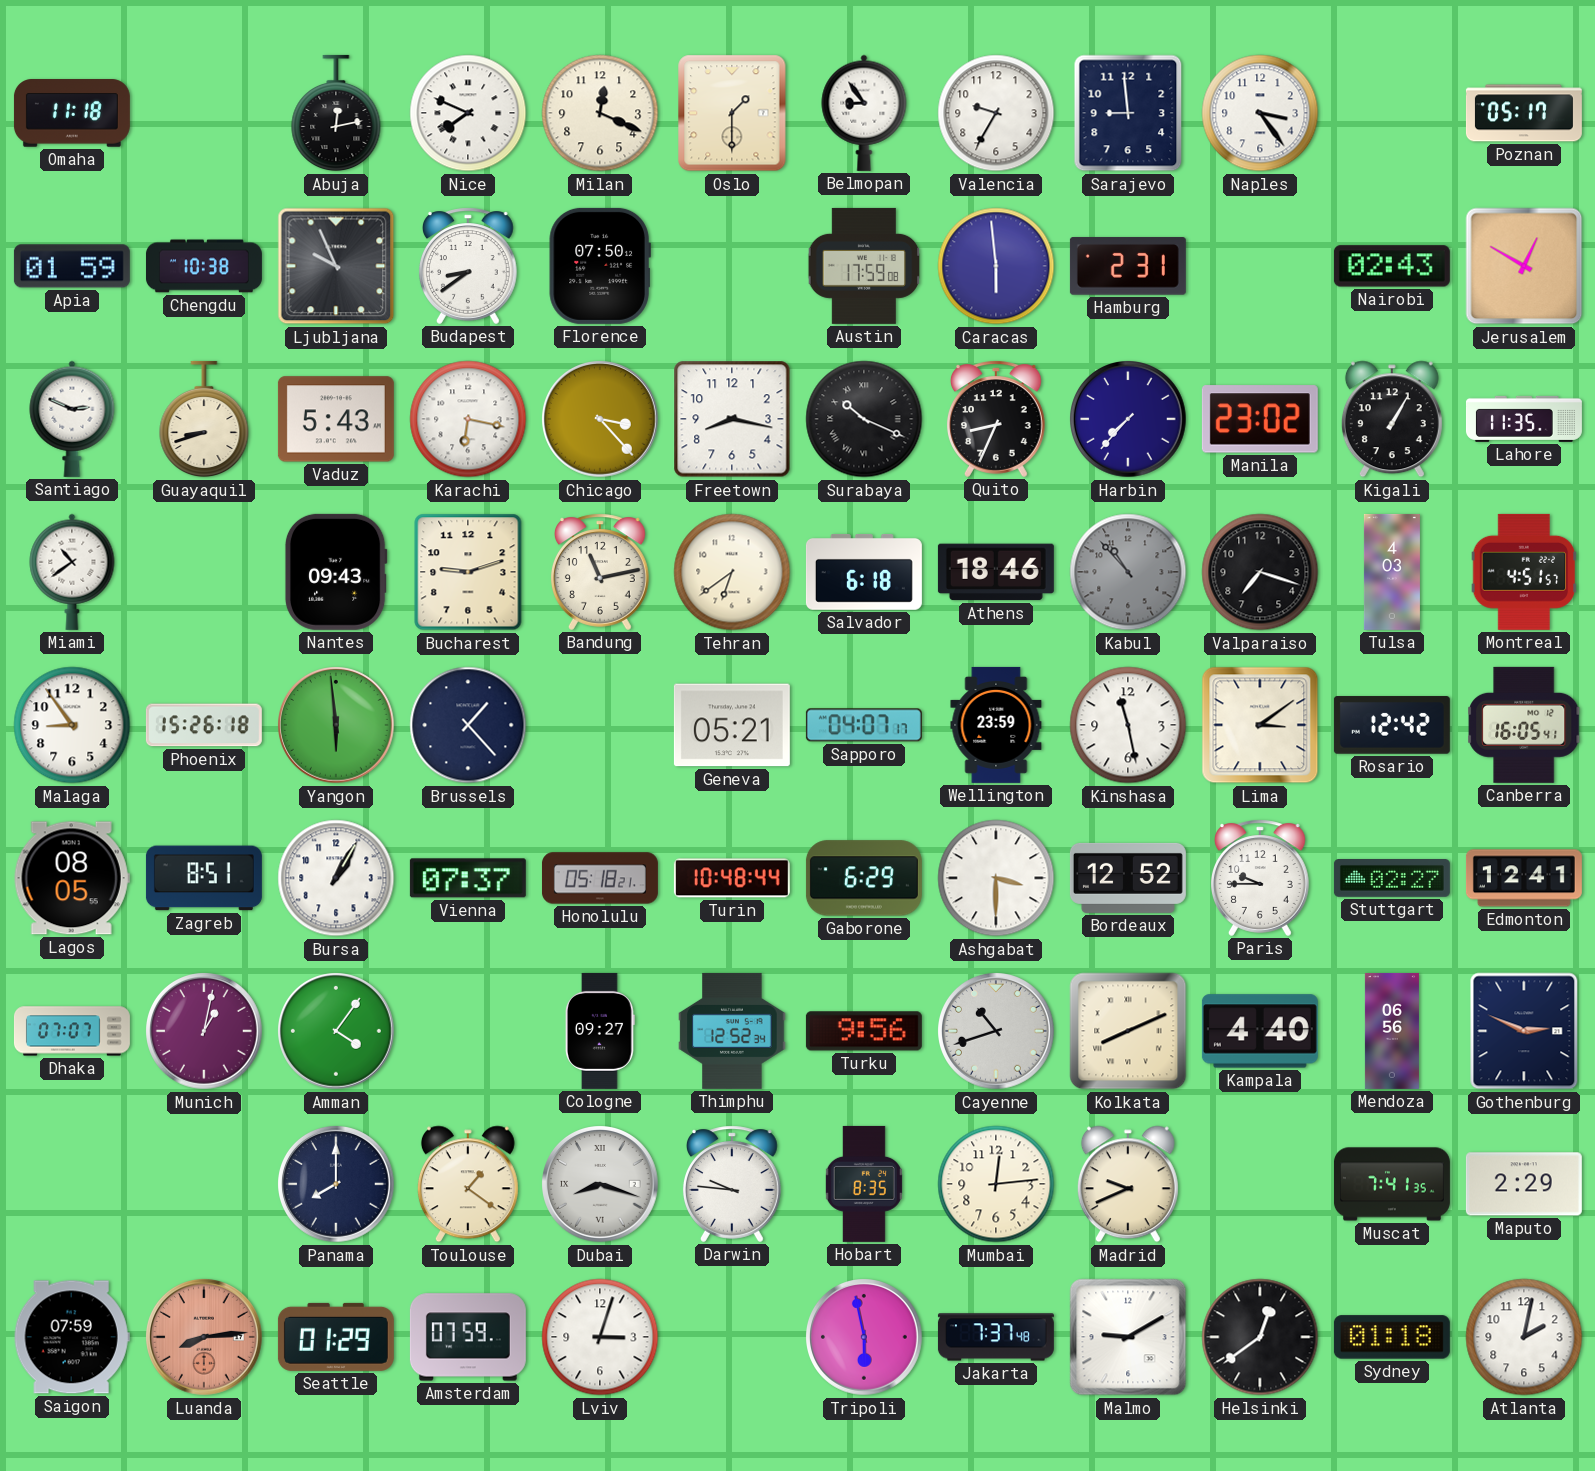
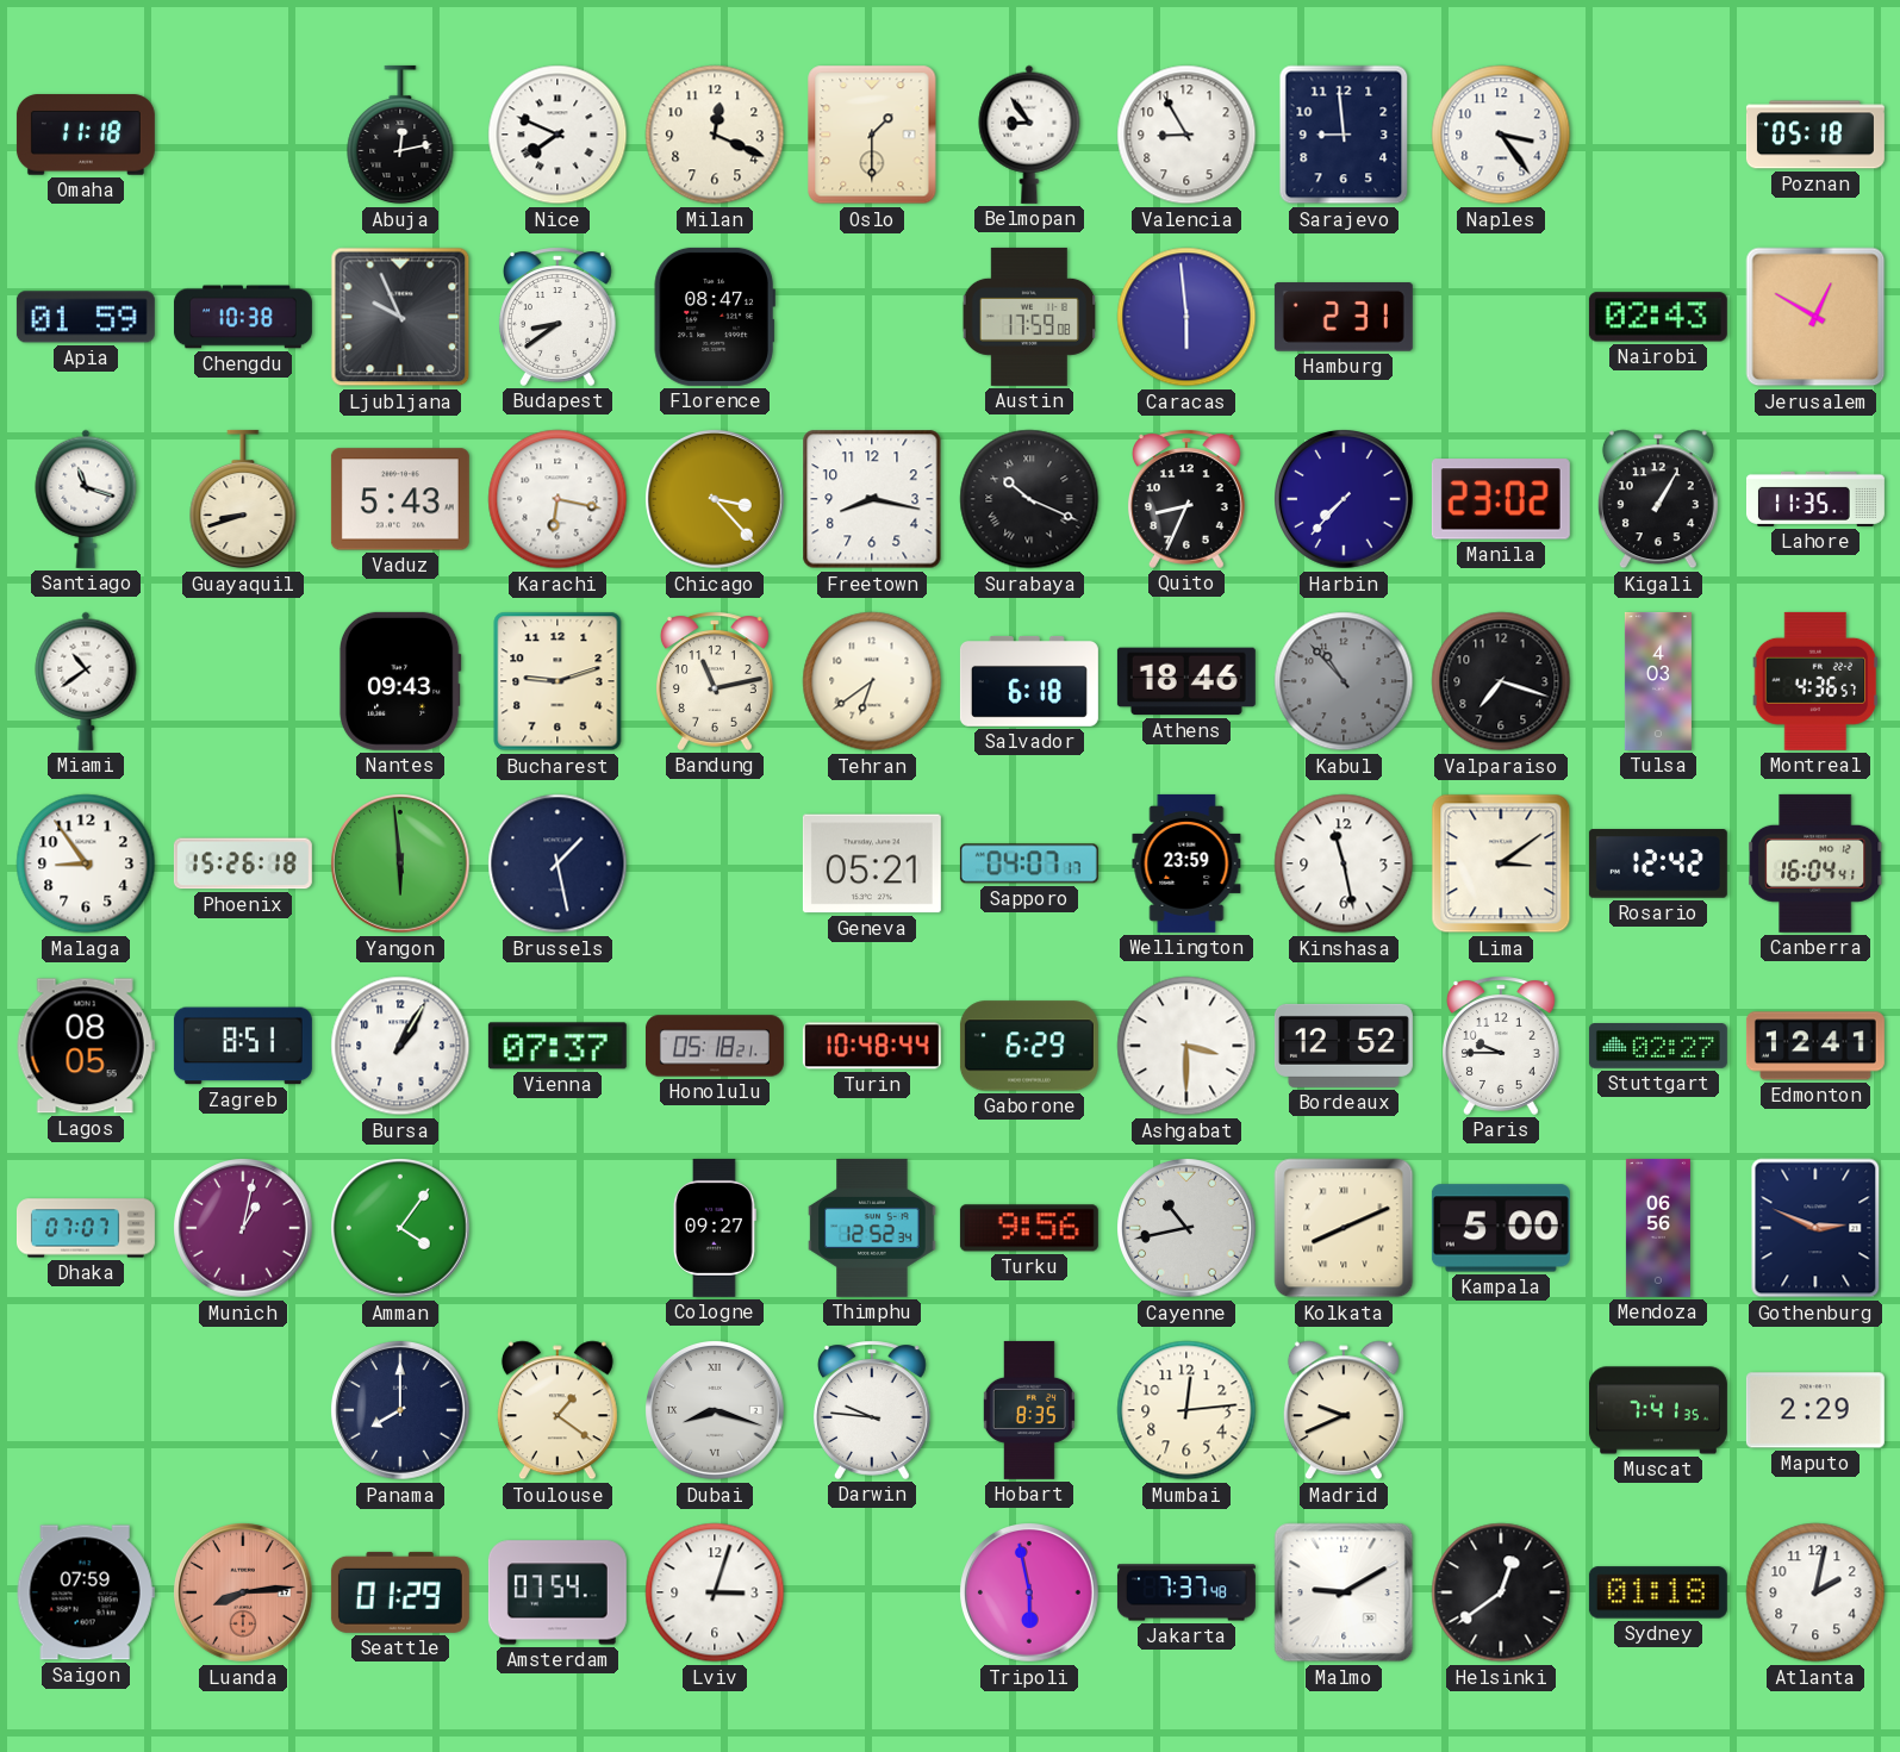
Valencia: 9:35 -> 8:55 (1186, 135)
Poznan: 05:17 -> 05:18 (1815, 135)
Florence: 07:50 -> 08:47 (715, 317)
Santiago: 2:49 -> 11:18 (86, 499)
Montreal: 4:51 -> 4:36 (1815, 681)
Brussels: 1:23 -> 1:28 (557, 863)
Canberra: 16:05 -> 16:04 (1817, 863)
Cayenne: 10:42 -> 10:43 (1188, 1229)
Kampala: 4:40 -> 5:00 (1501, 1228)
Amsterdam: 07:59 -> 07:54 (557, 1592)
